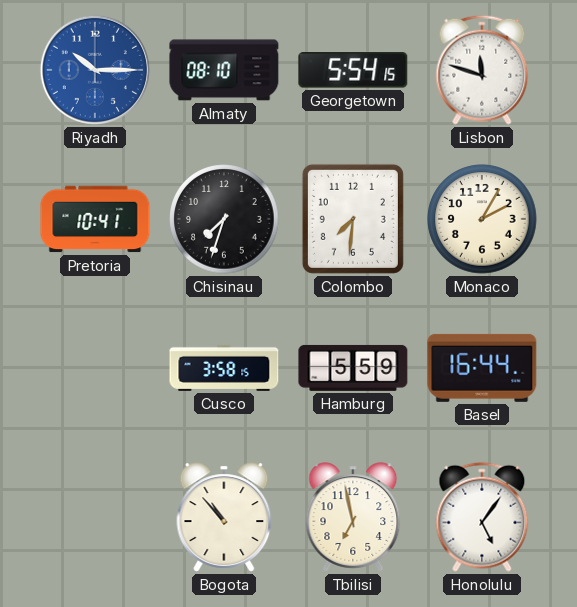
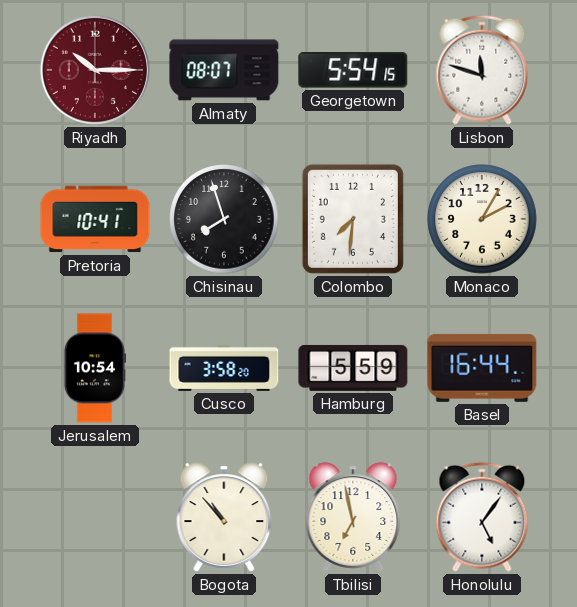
Riyadh dial: blue -> burgundy (95, 70)
Almaty: 08:10 -> 08:07 (224, 70)
Chisinau: 7:33 -> 7:57 (224, 219)
Jerusalem: none -> 10:54 (94, 368)
Cusco: 3:58:15 -> 3:58:20 (224, 368)
